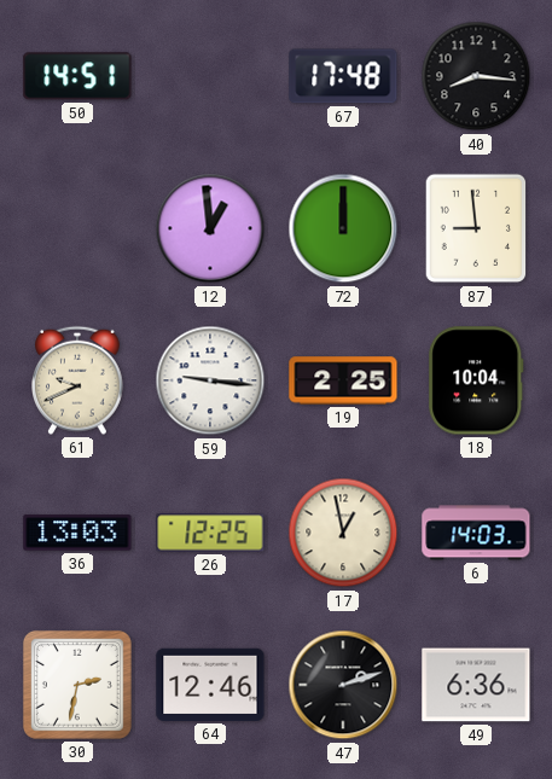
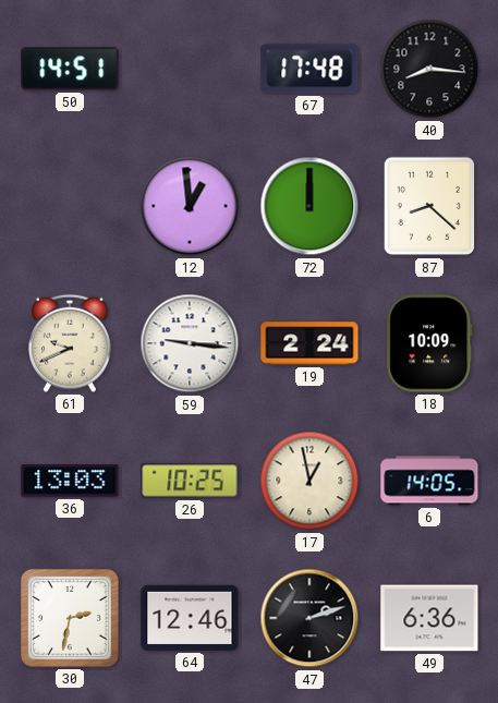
87: 8:59 -> 8:22 (429, 206)
19: 2:25 -> 2:24 (309, 343)
18: 10:04 -> 10:09 (429, 343)
26: 12:25 -> 10:25 (190, 481)
6: 14:03 -> 14:05 (429, 481)
